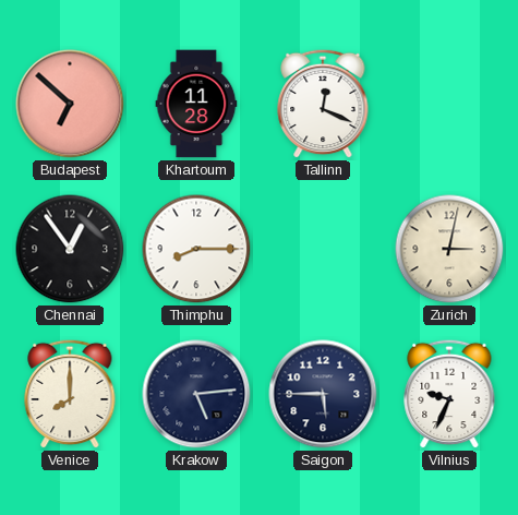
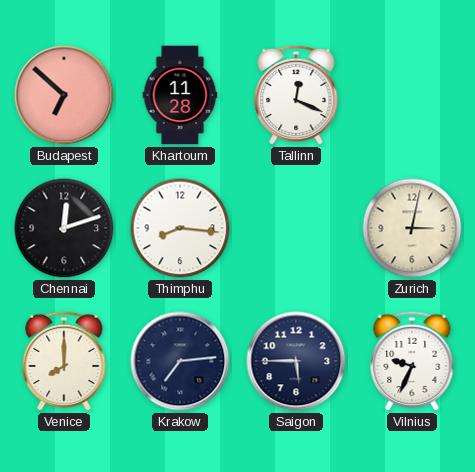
Chennai: 12:54 -> 12:12 (64, 228)
Thimphu: 8:15 -> 8:16 (180, 228)
Krakow: 5:14 -> 7:14 (180, 361)
